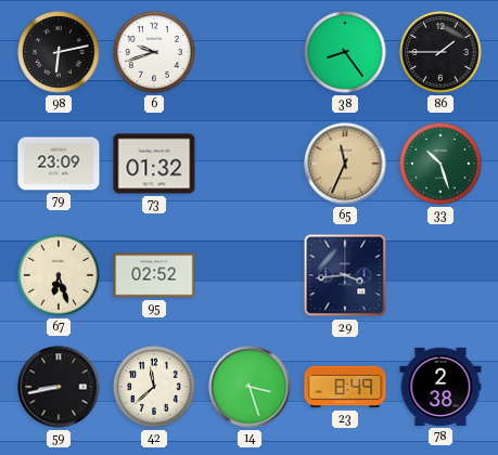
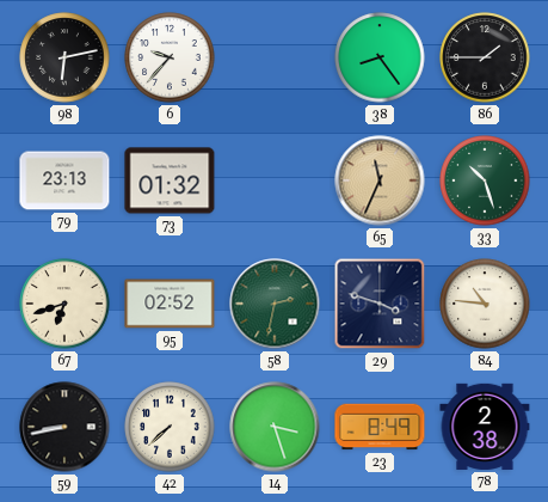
6: 9:42 -> 9:37 (170, 57)
79: 23:09 -> 23:13 (64, 180)
67: 6:27 -> 6:42 (64, 304)
58: none -> 2:32 (275, 304)
29: 3:44 -> 3:48 (380, 304)
84: none -> 10:46 (485, 304)
42: 11:38 -> 7:38 (170, 427)
